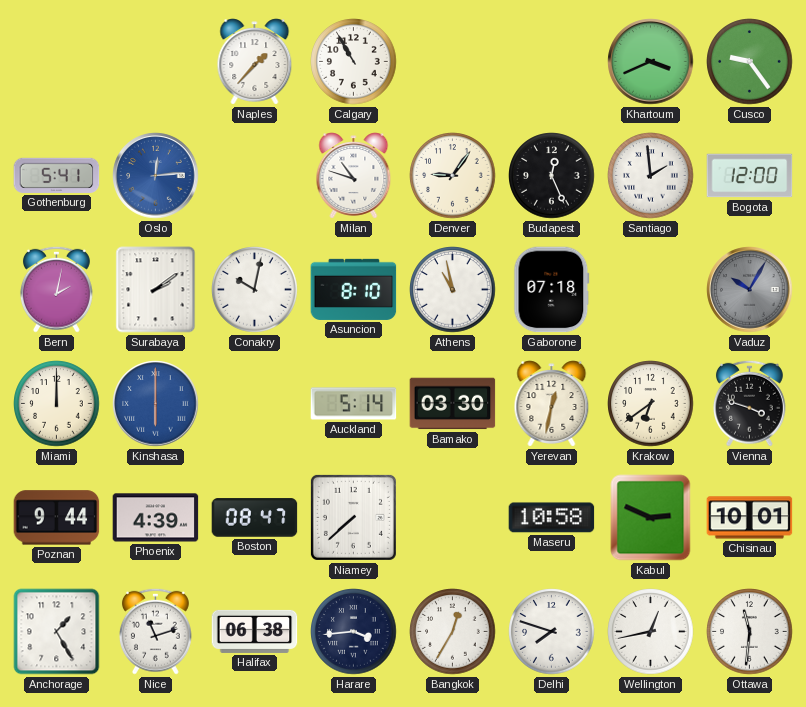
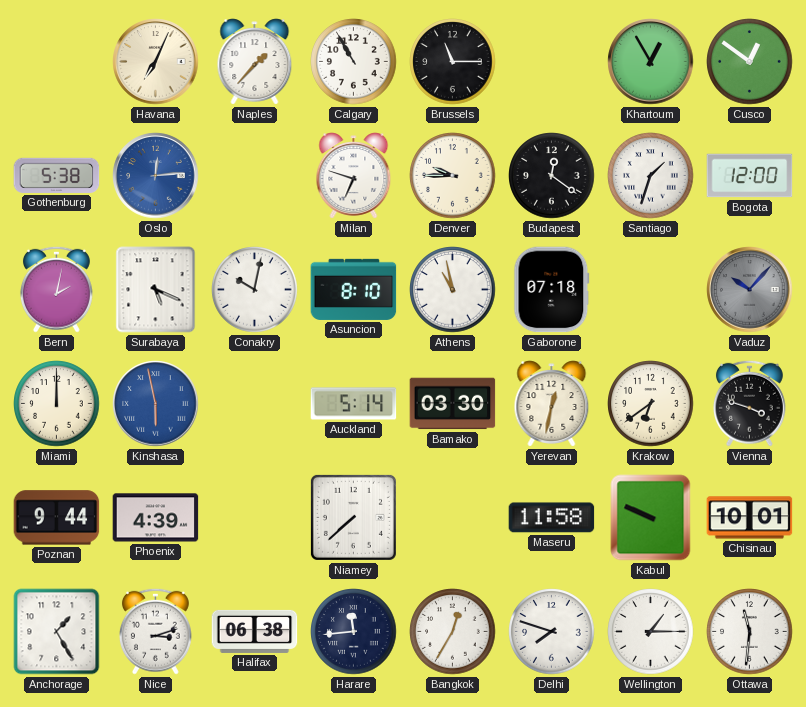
Havana: none -> 7:04 (156, 62)
Brussels: none -> 11:15 (453, 62)
Khartoum: 3:41 -> 12:55 (651, 62)
Cusco: 9:24 -> 12:51 (750, 62)
Gothenburg: 5:41 -> 5:38 (57, 175)
Milan: 10:48 -> 6:48 (354, 176)
Denver: 9:06 -> 9:45 (453, 176)
Budapest: 12:26 -> 12:21 (552, 176)
Santiago: 1:59 -> 1:33 (651, 176)
Surabaya: 2:09 -> 5:19 (156, 290)
Vaduz: 10:05 -> 10:07 (750, 290)
Kinshasa: 6:00 -> 5:58 (156, 404)
Boston: 08:47 -> none (255, 518)
Maseru: 10:58 -> 11:58 (552, 518)
Kabul: 2:49 -> 9:49 (651, 518)
Nice: 11:12 -> 3:12 (155, 631)
Harare: 3:44 -> 11:44 (354, 632)
Wellington: 12:43 -> 1:15 (651, 632)
